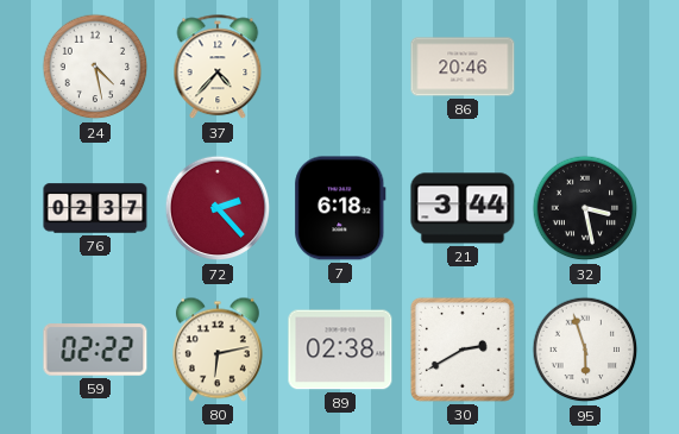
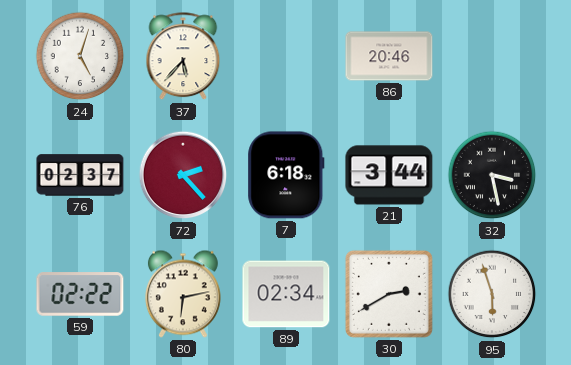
24: 4:28 -> 5:03 (80, 56)
37: 4:37 -> 5:37 (183, 57)
89: 02:38 -> 02:34 (286, 294)
